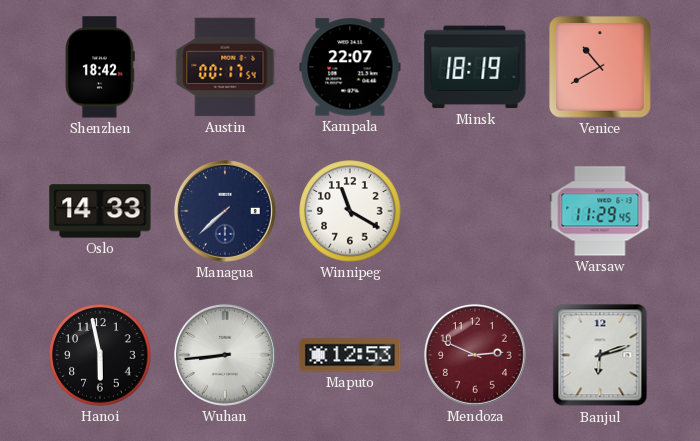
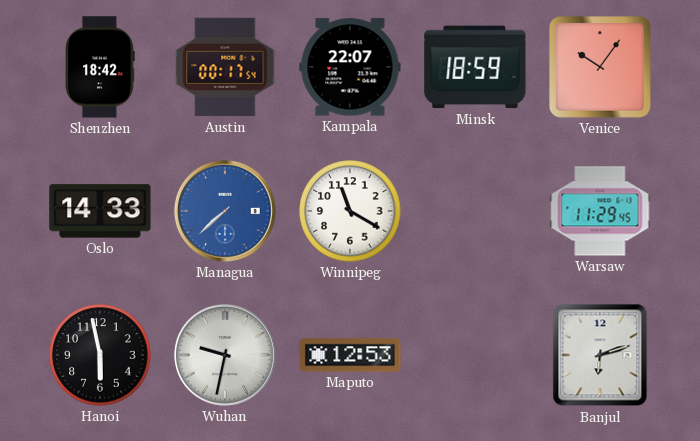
Minsk: 18:19 -> 18:59 (475, 67)
Venice: 10:40 -> 10:06 (601, 68)
Managua dial: navy -> blue (225, 211)
Wuhan: 8:44 -> 9:32 (225, 355)
Mendoza: 2:49 -> none (475, 355)
